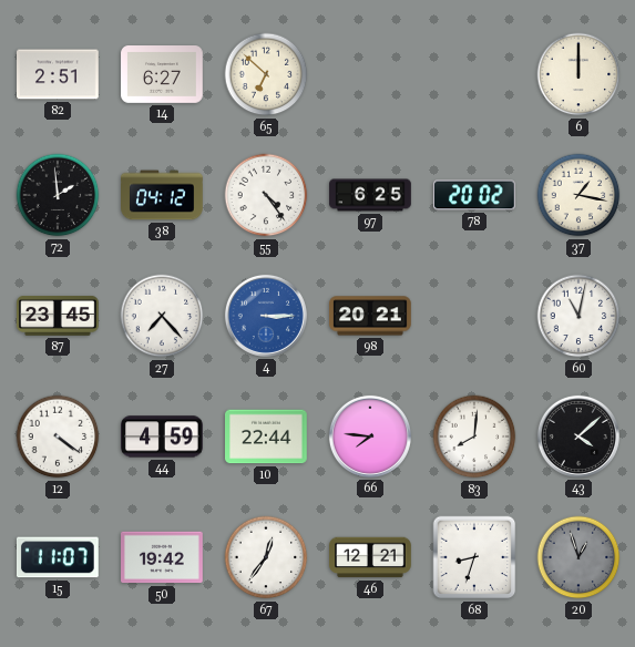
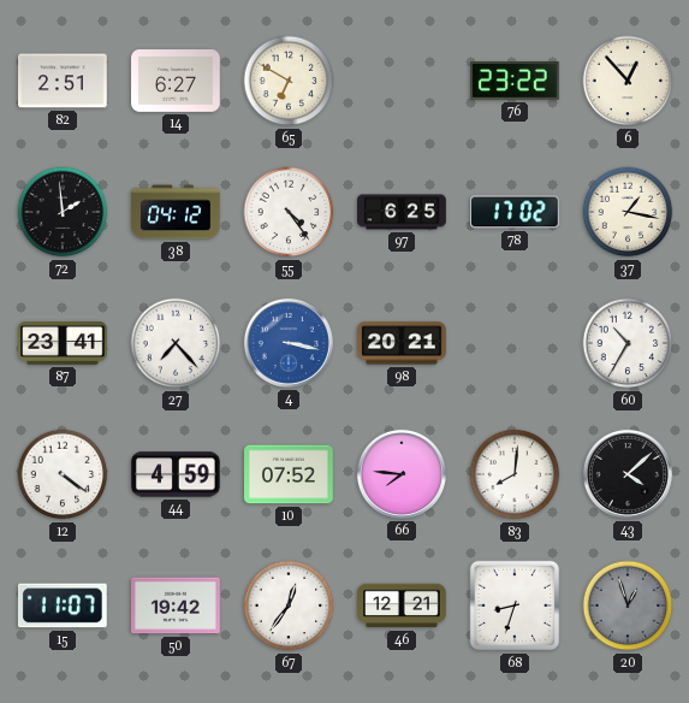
65: 6:52 -> 6:50 (289, 81)
76: none -> 23:22 (516, 81)
6: 12:00 -> 12:53 (628, 81)
78: 20:02 -> 17:02 (516, 212)
87: 23:45 -> 23:41 (64, 343)
4: 3:15 -> 3:17 (289, 343)
60: 11:02 -> 10:35 (628, 343)
10: 22:44 -> 07:52 (290, 474)
